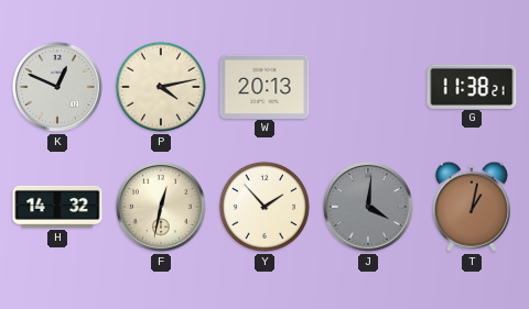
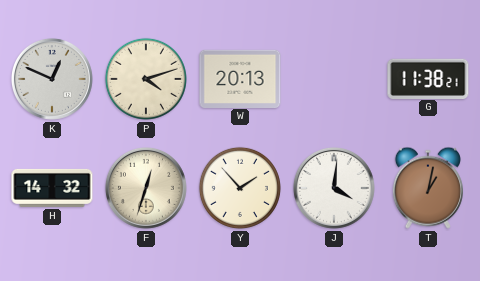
P: 4:13 -> 4:12 (146, 79)
F: 12:32 -> 12:33 (146, 188)
J dial: grey -> white (334, 188)
